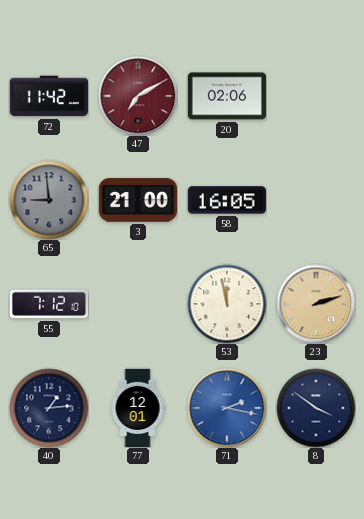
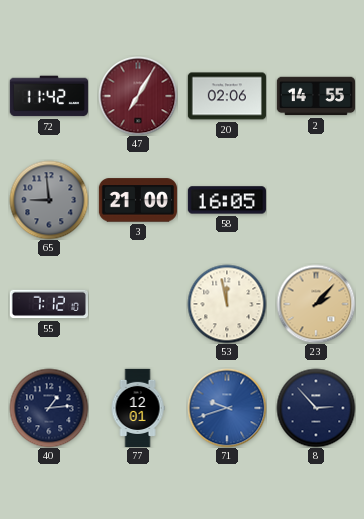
47: 7:10 -> 7:05 (138, 96)
2: none -> 14:55 (315, 96)
23: 2:12 -> 2:07 (316, 304)
71: 2:17 -> 9:42 (227, 408)
8: 3:51 -> 2:53 (316, 408)
